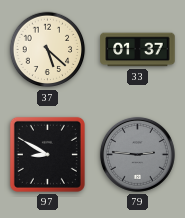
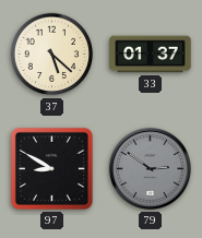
79: 2:46 -> 2:51 (150, 168)
